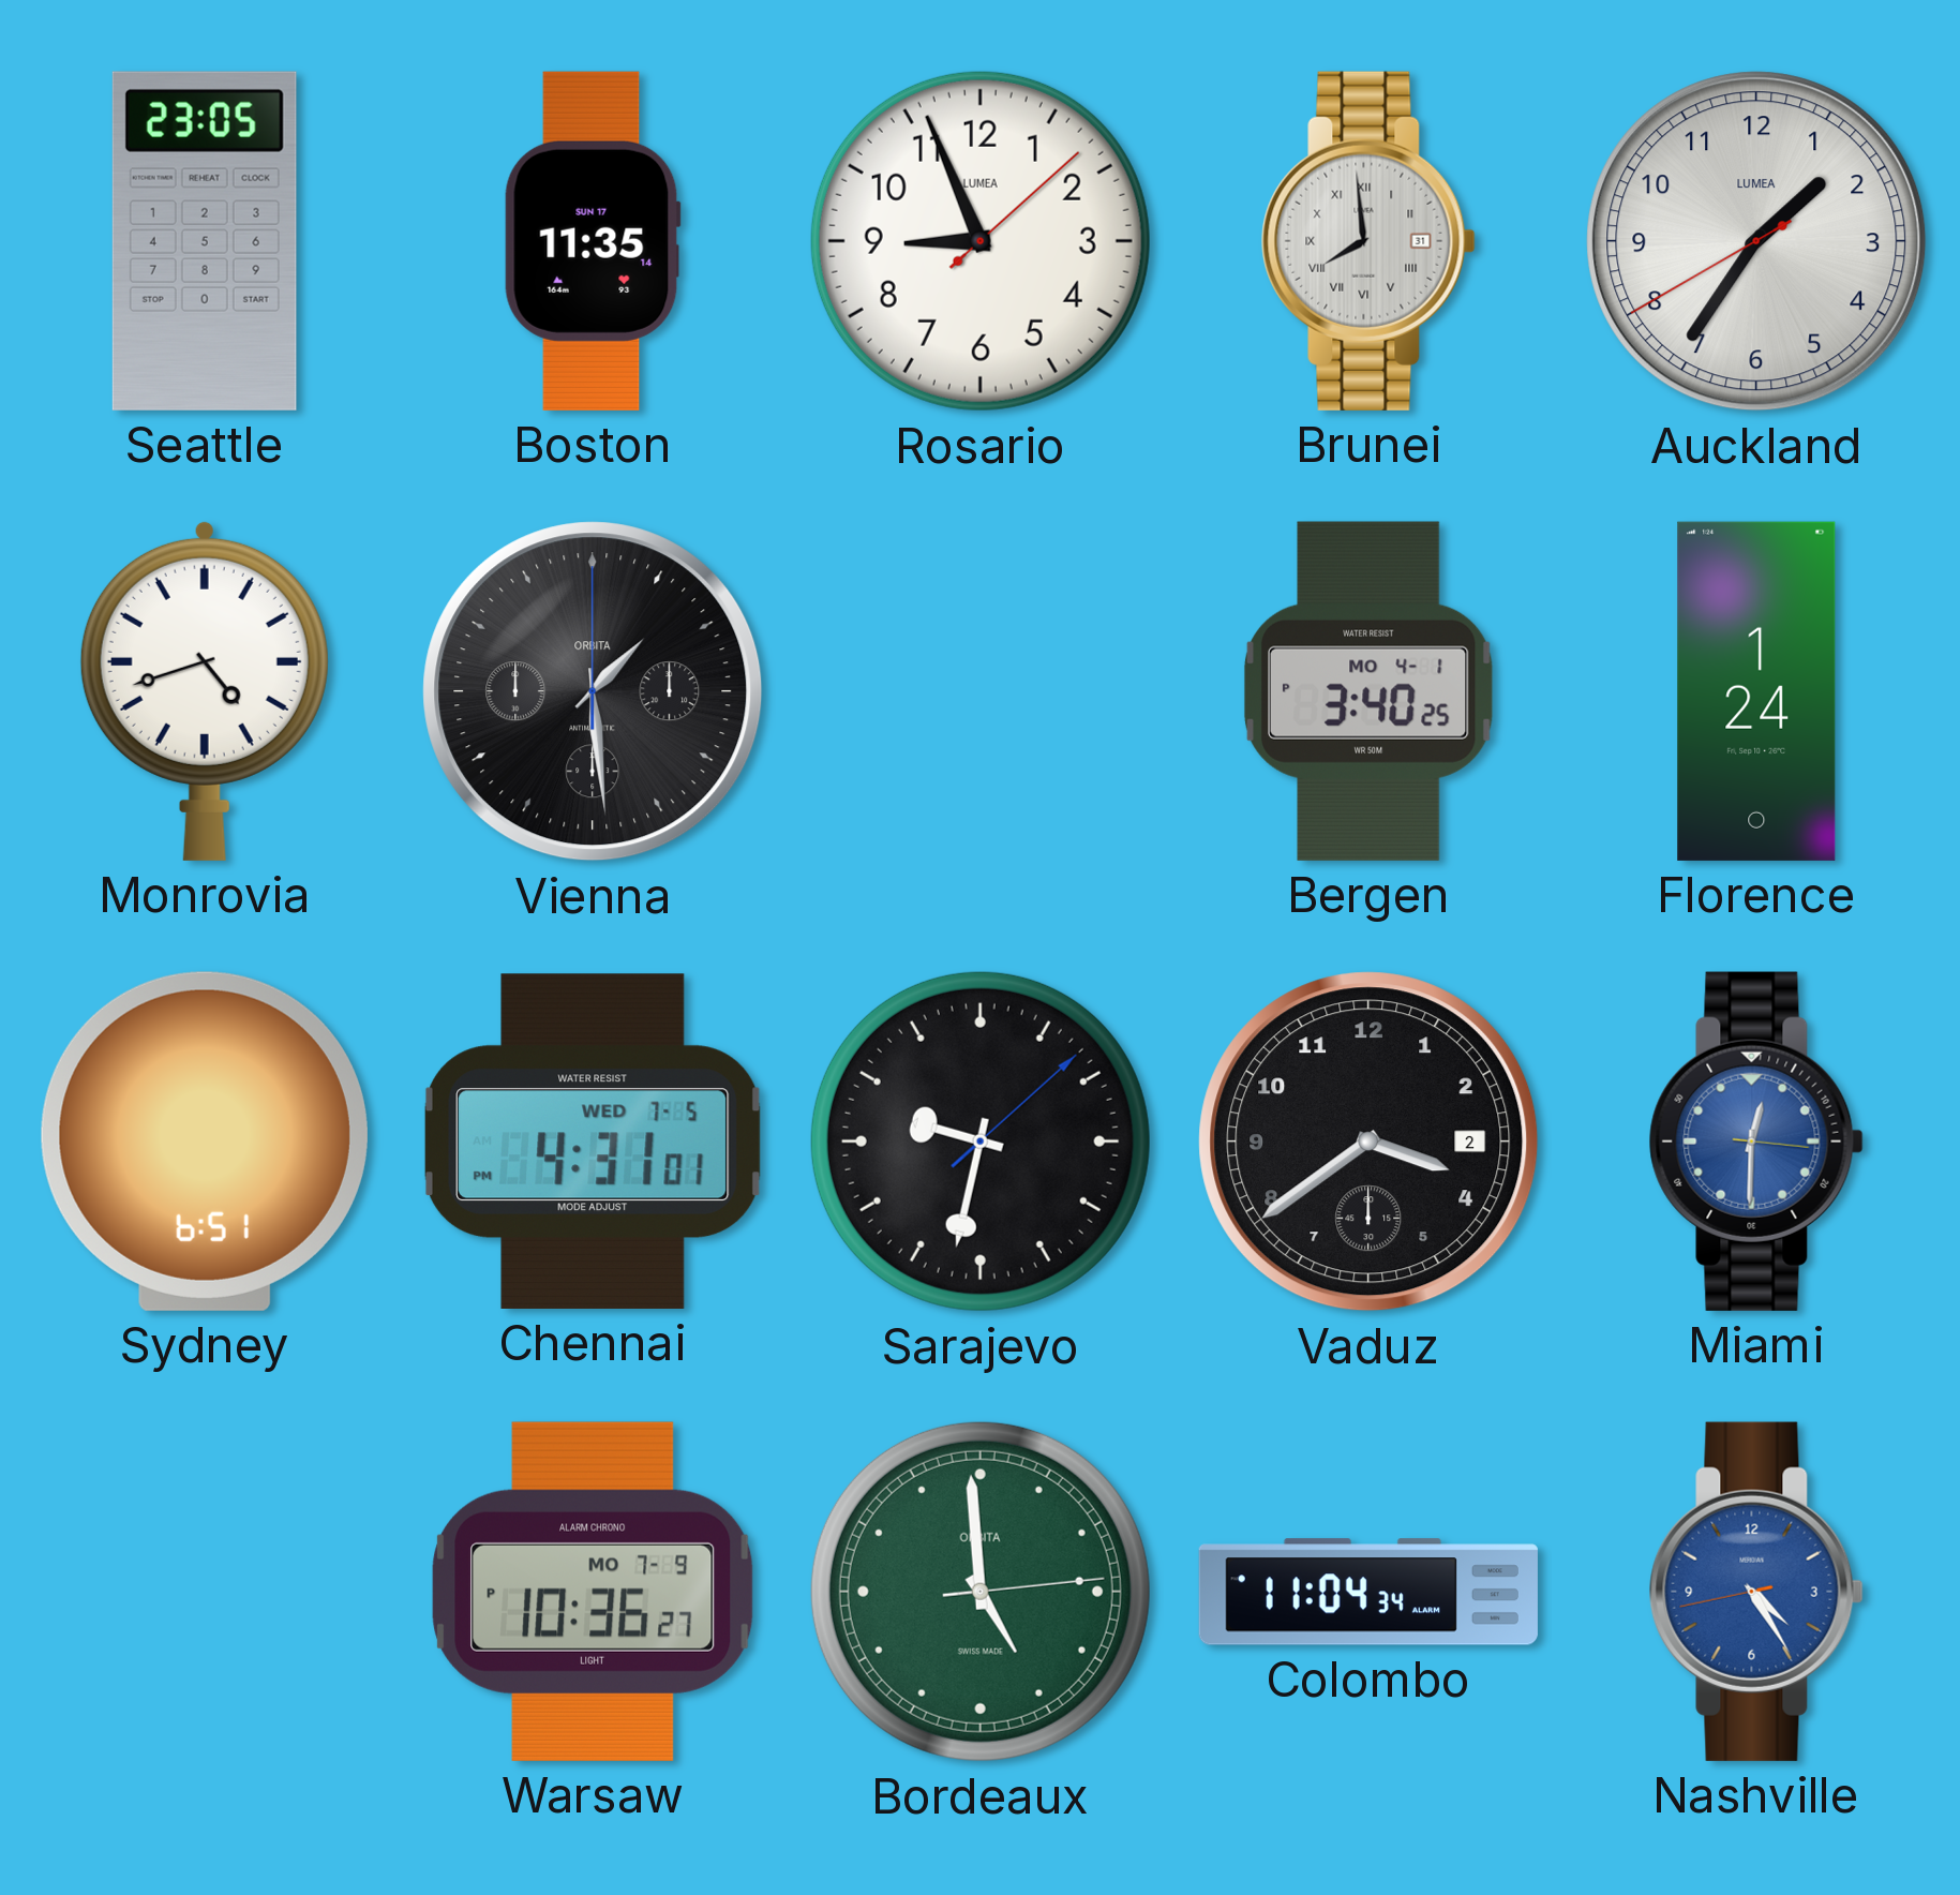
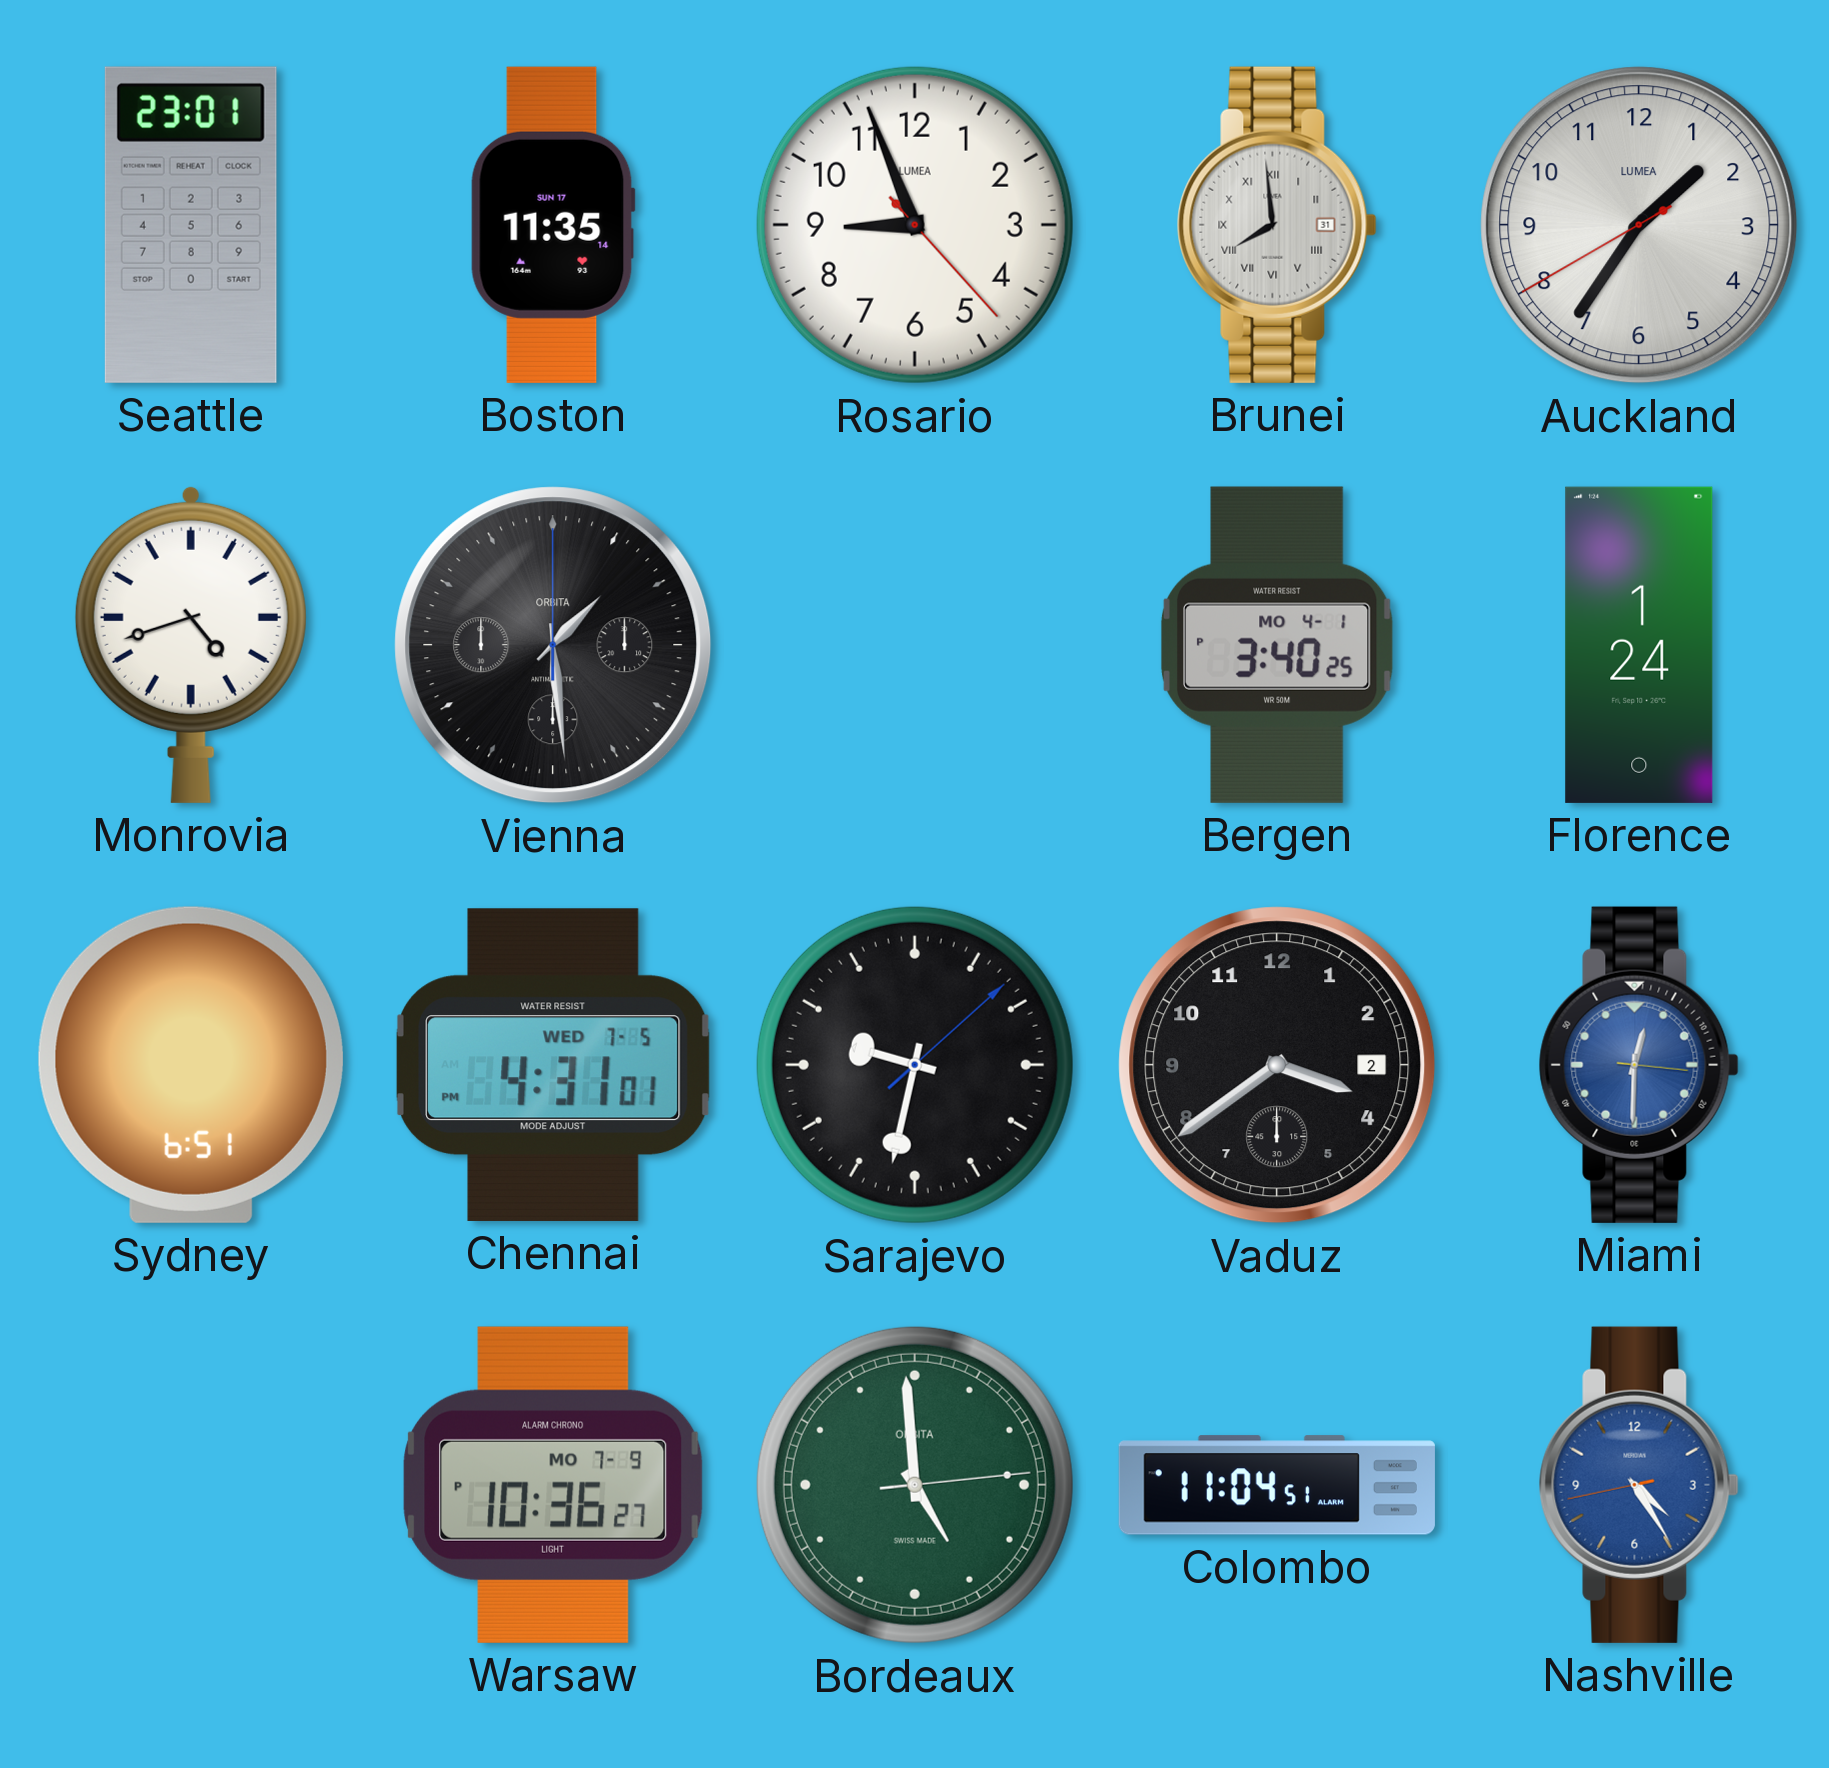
Seattle: 23:05 -> 23:01 (191, 225)
Rosario: 8:56:08 -> 8:56:23 (915, 225)
Colombo: 11:04:34 -> 11:04:51 (1277, 1485)
